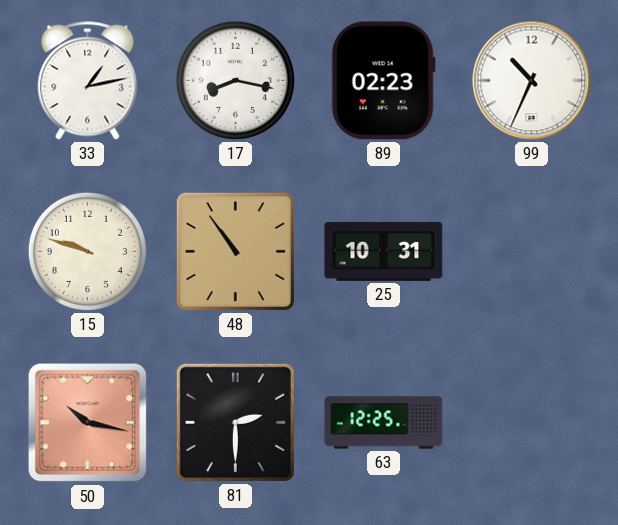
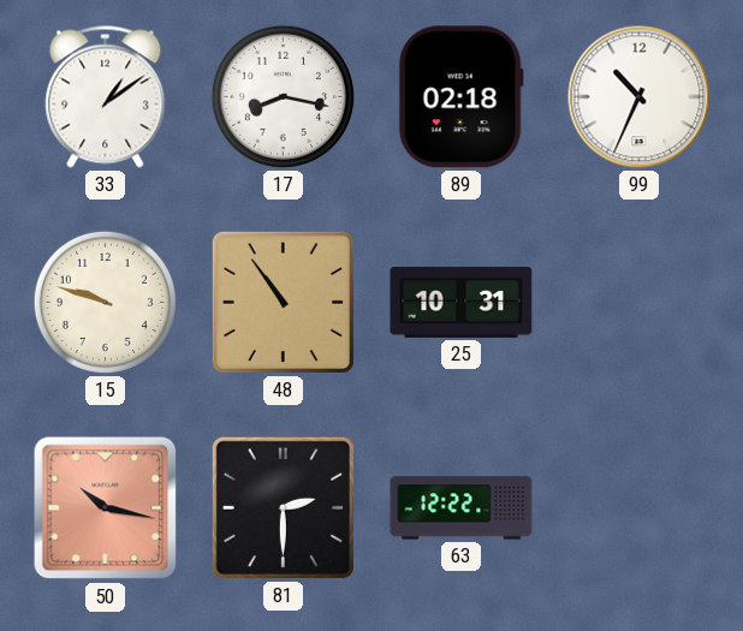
33: 1:13 -> 1:09 (106, 97)
89: 02:23 -> 02:18 (460, 97)
63: 12:25 -> 12:22 (462, 508)
